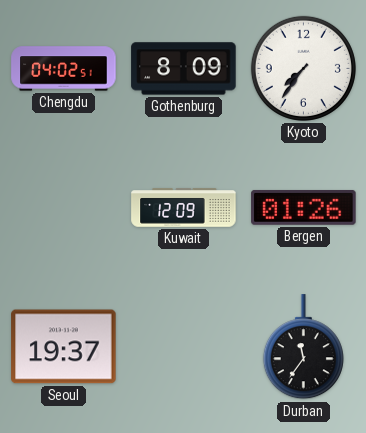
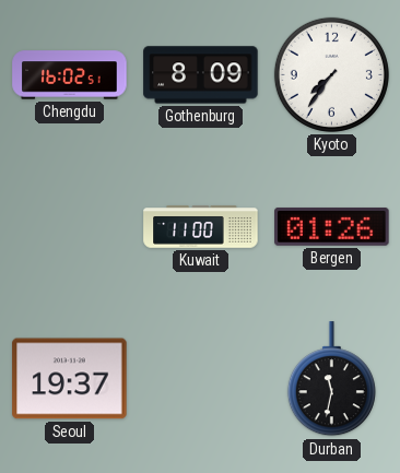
Chengdu: 04:02 -> 16:02 (70, 75)
Kuwait: 12:09 -> 11:00 (201, 227)
Durban: 11:36 -> 11:32 (331, 379)
